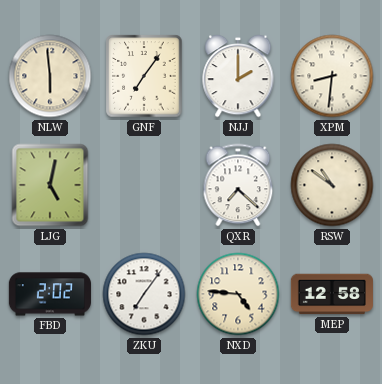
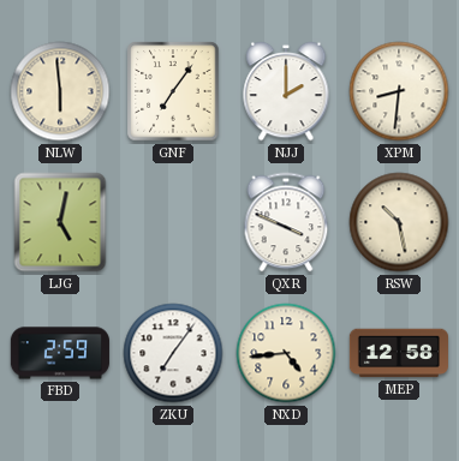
QXR: 7:22 -> 3:49 (286, 222)
RSW: 10:51 -> 10:28 (399, 222)
FBD: 2:02 -> 2:59 (60, 353)
NXD: 4:46 -> 4:44 (286, 353)
